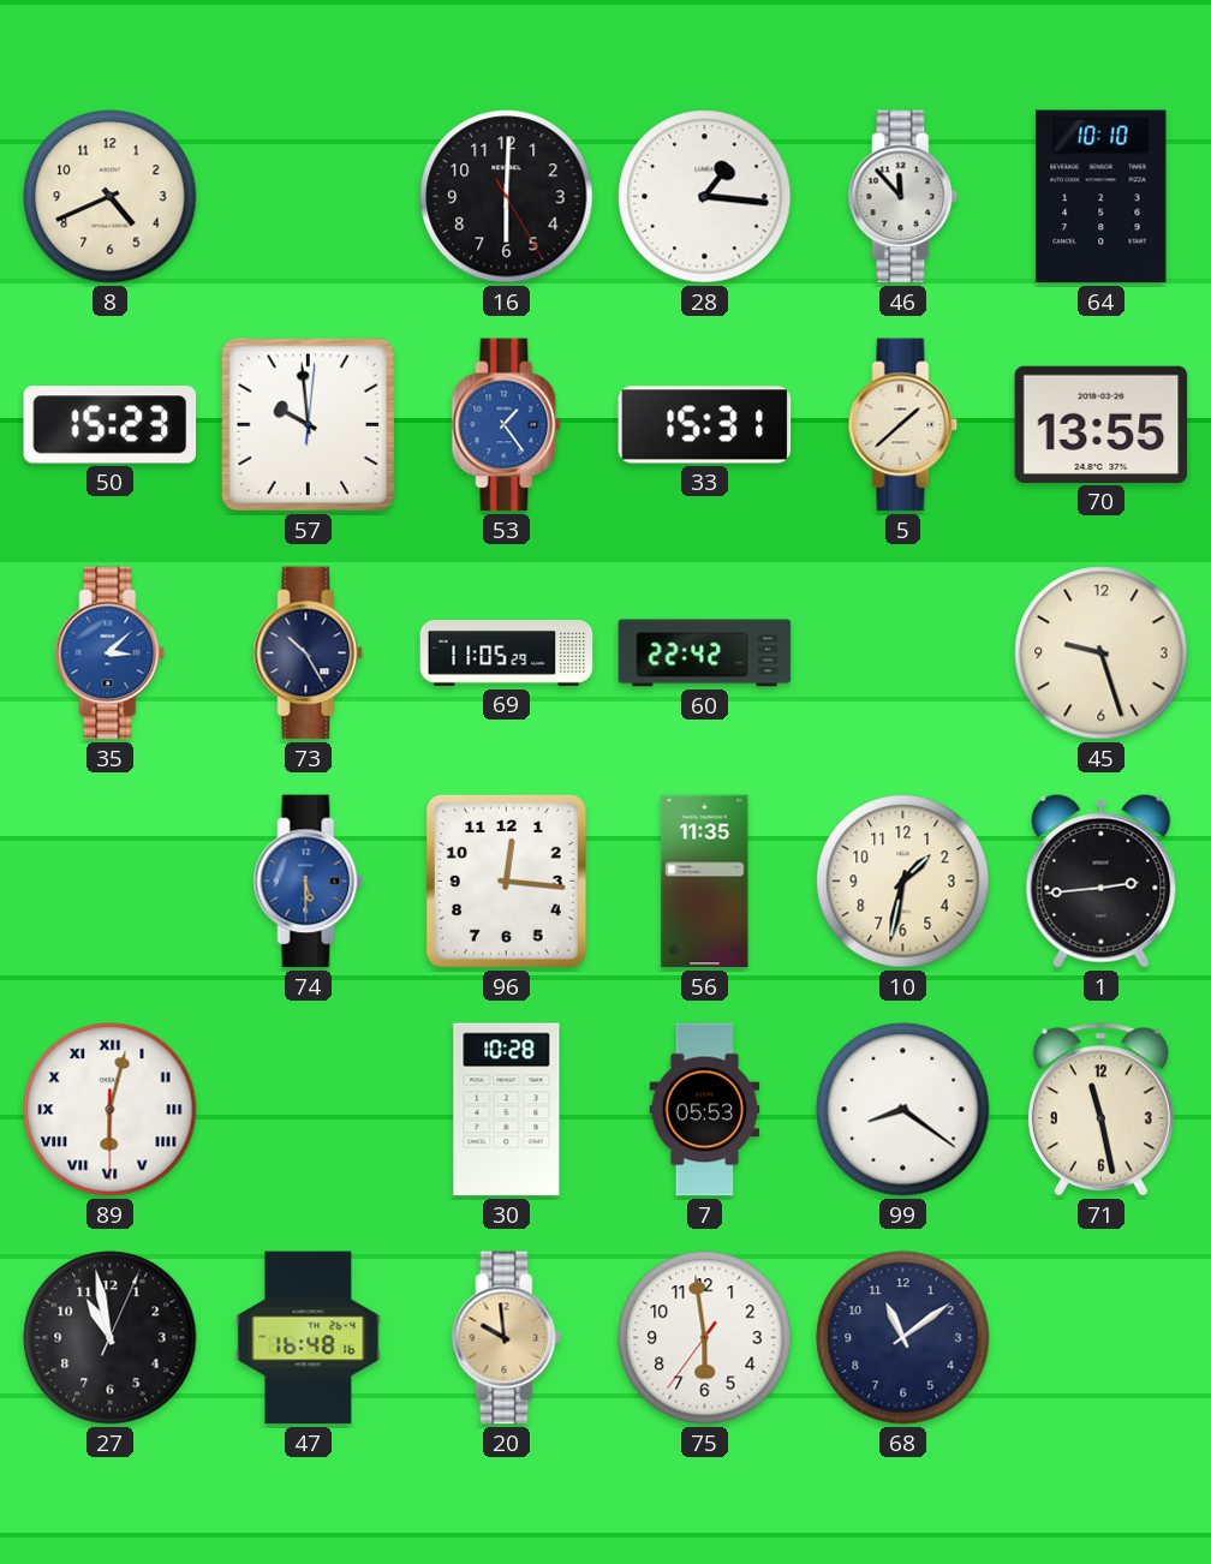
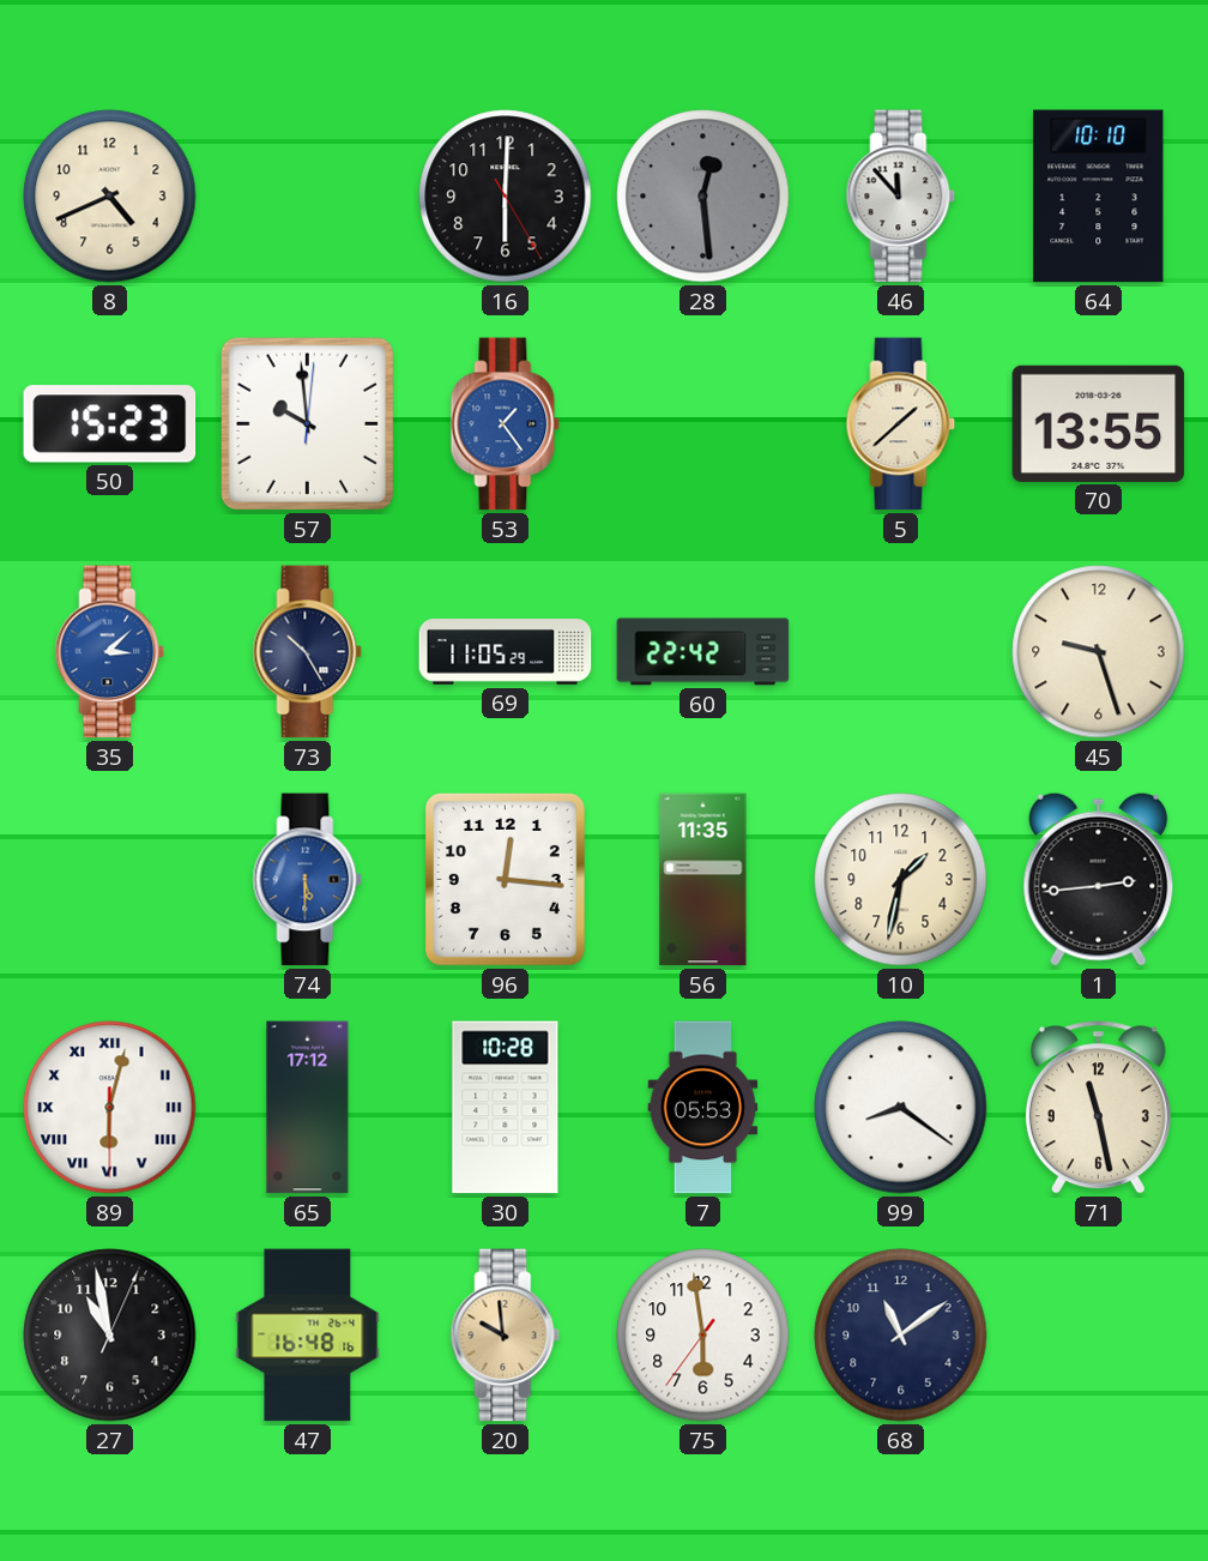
28: 1:16 -> 12:29 (703, 197)
28 dial: white -> grey (703, 197)
33: 15:31 -> none (705, 425)
65: none -> 17:12 (308, 1108)
